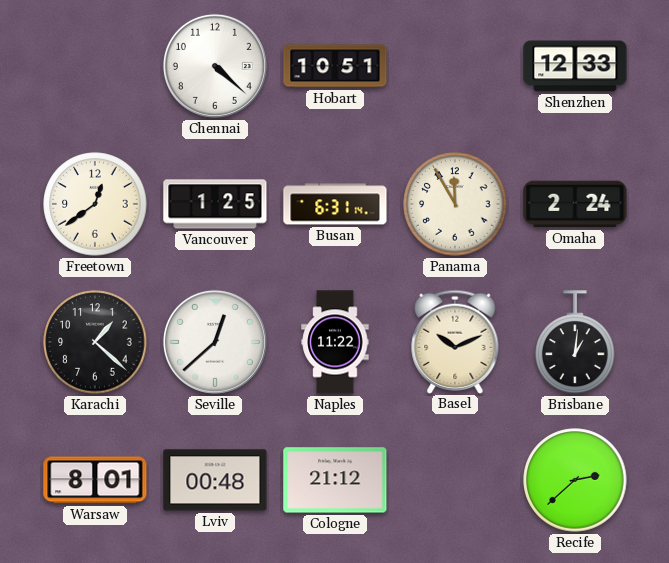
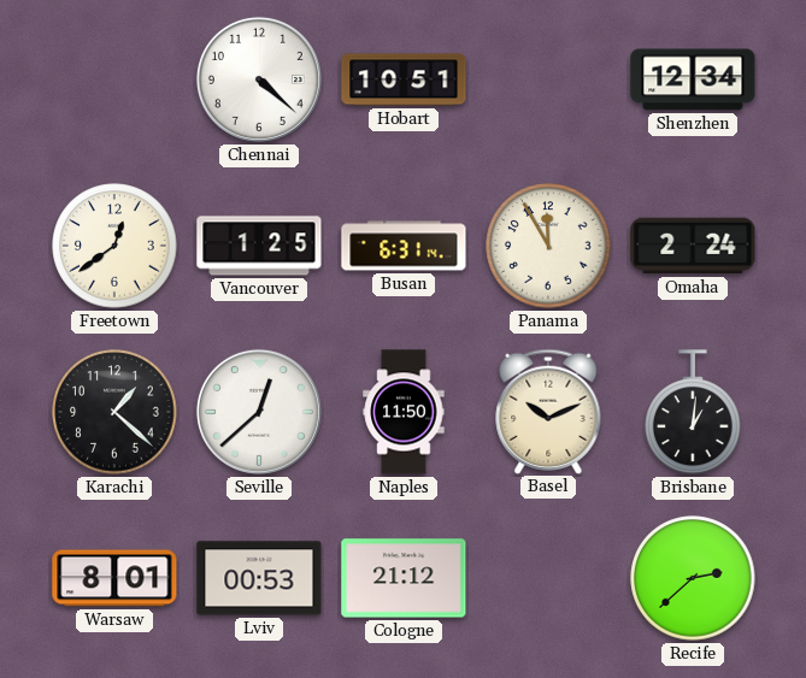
Shenzhen: 12:33 -> 12:34 (693, 79)
Naples: 11:22 -> 11:50 (404, 412)
Lviv: 00:48 -> 00:53 (259, 578)
